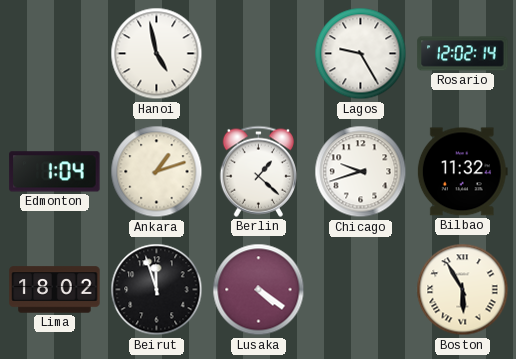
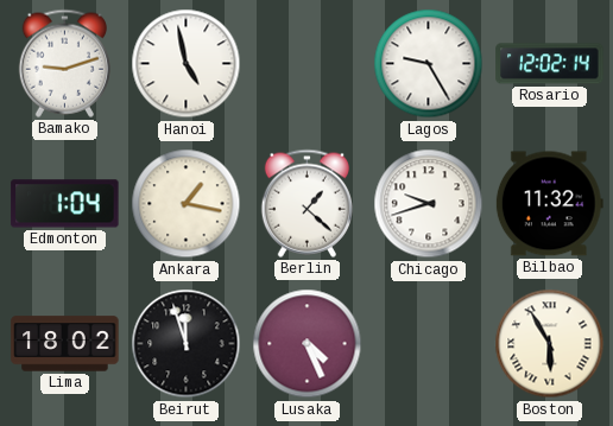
Bamako: none -> 9:12 (64, 63)
Ankara: 1:12 -> 1:17 (187, 204)
Lusaka: 4:21 -> 4:26 (308, 344)
